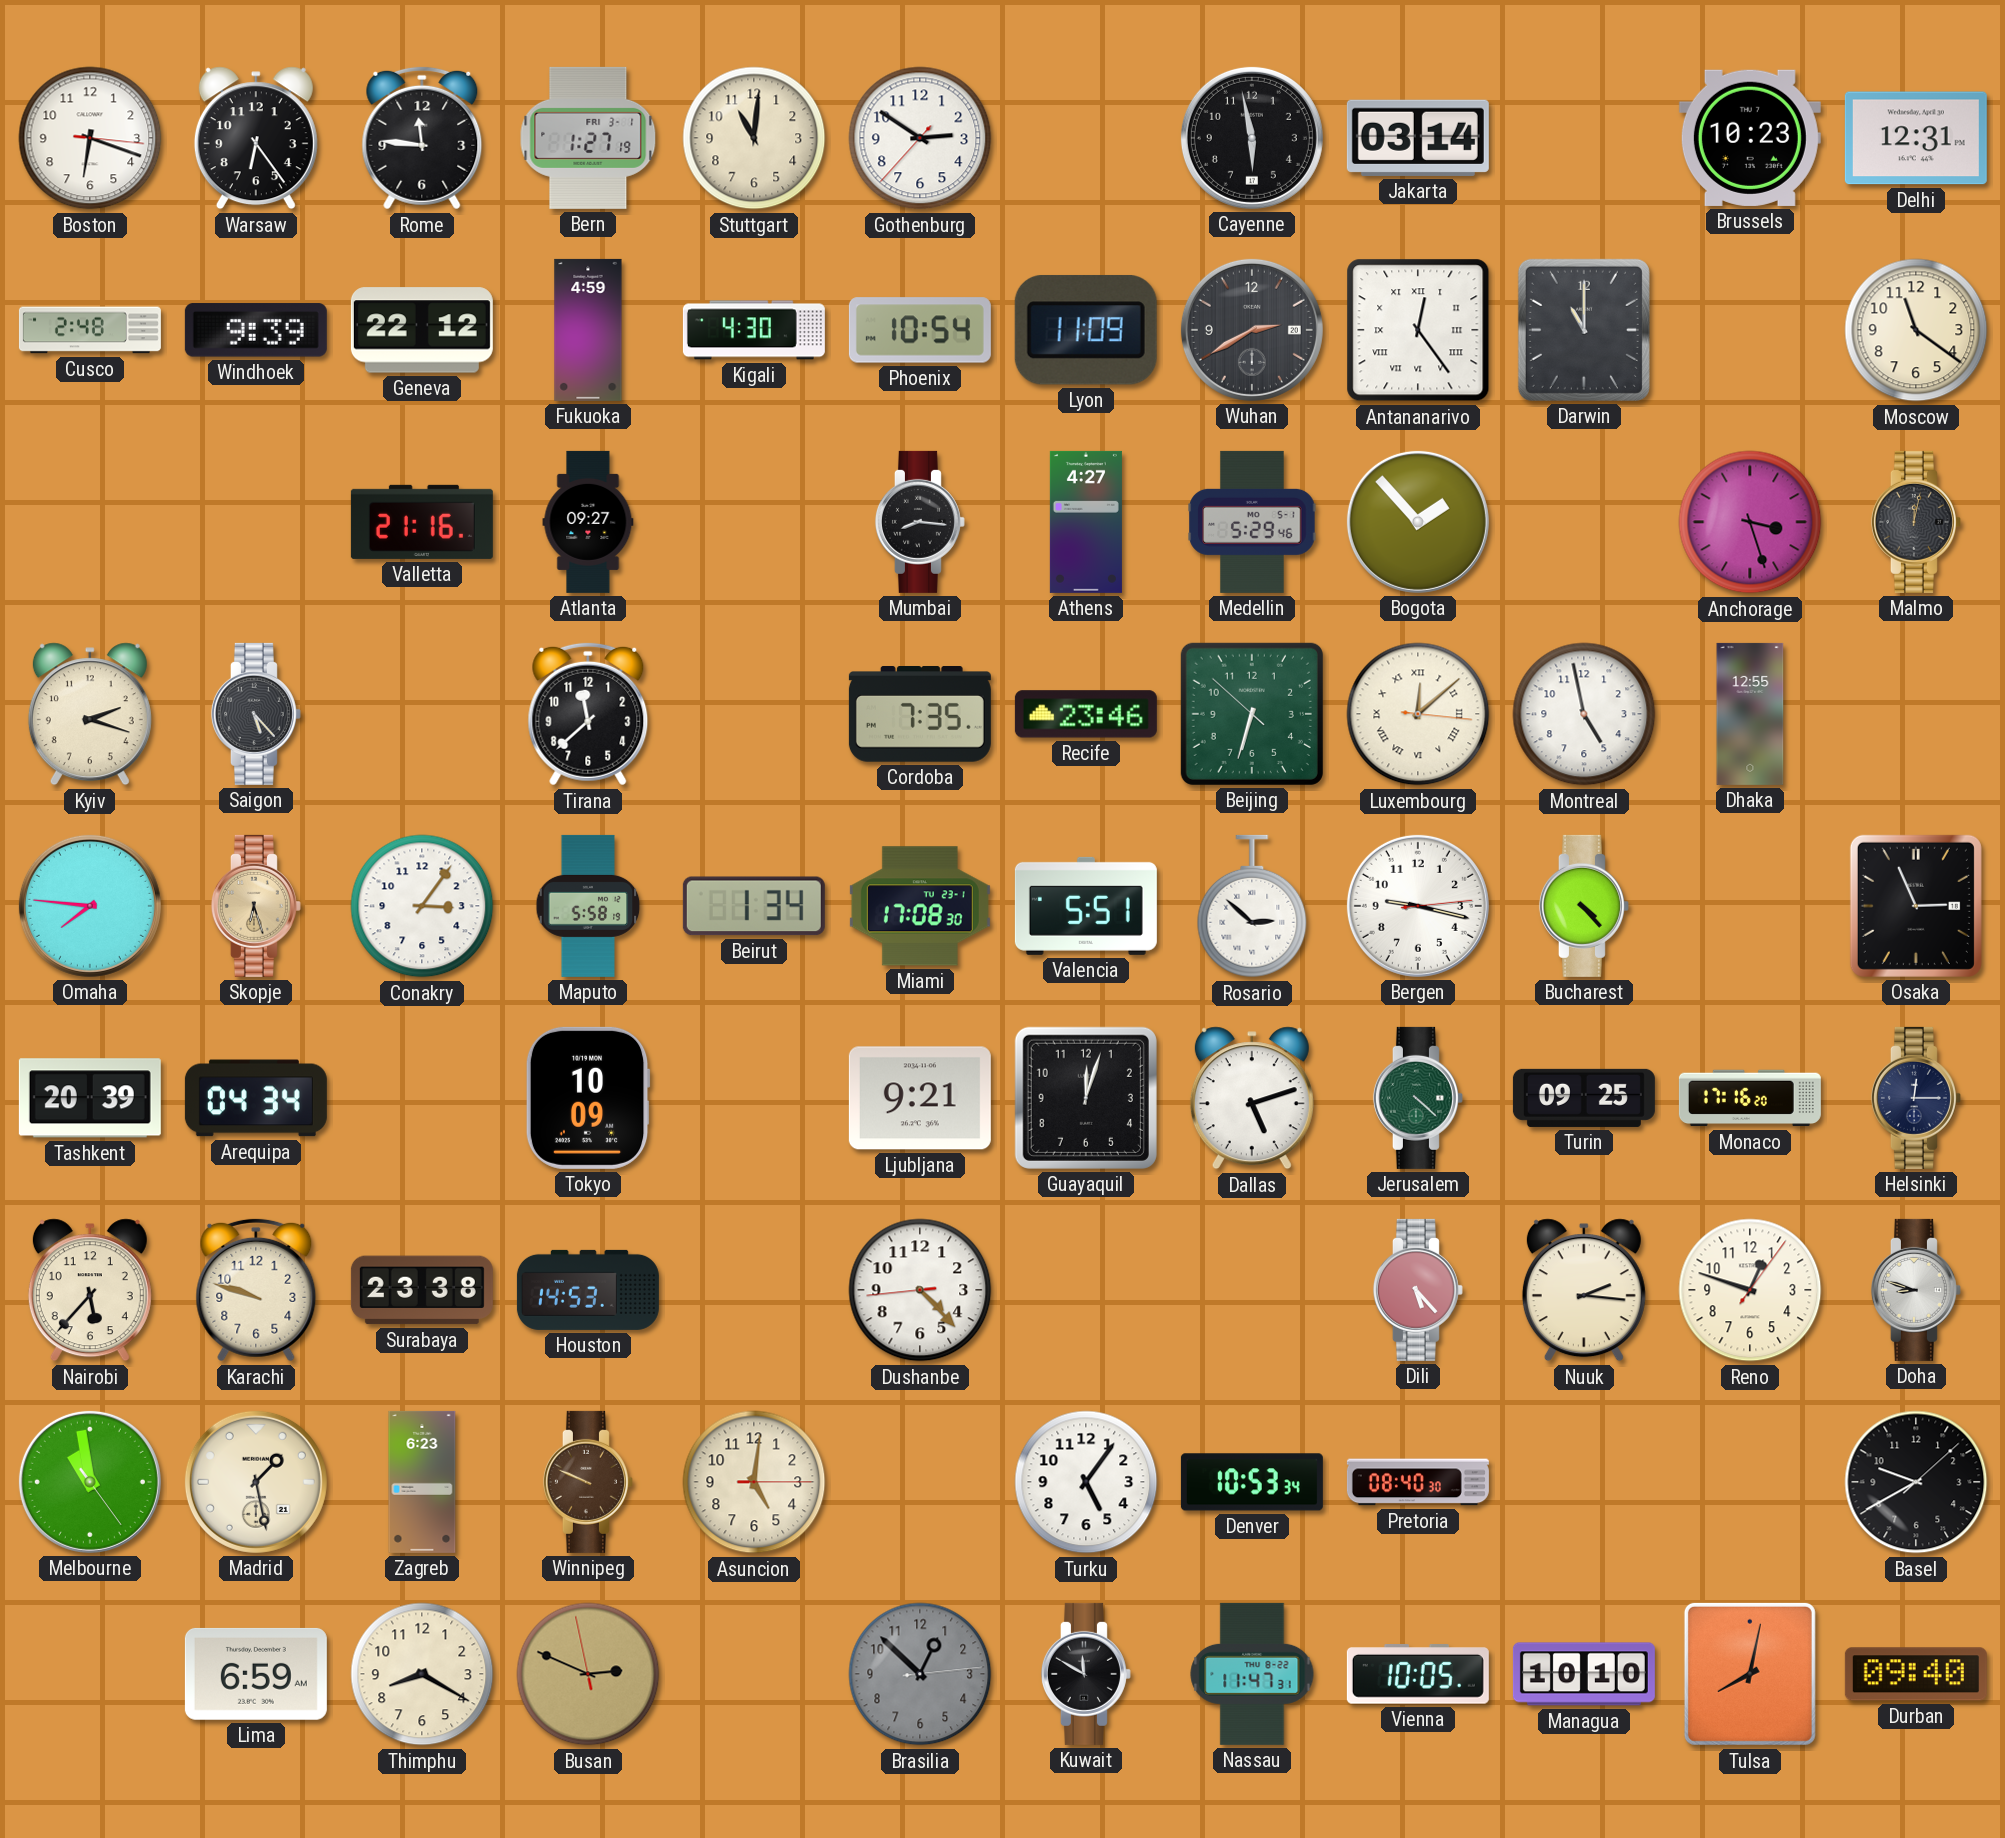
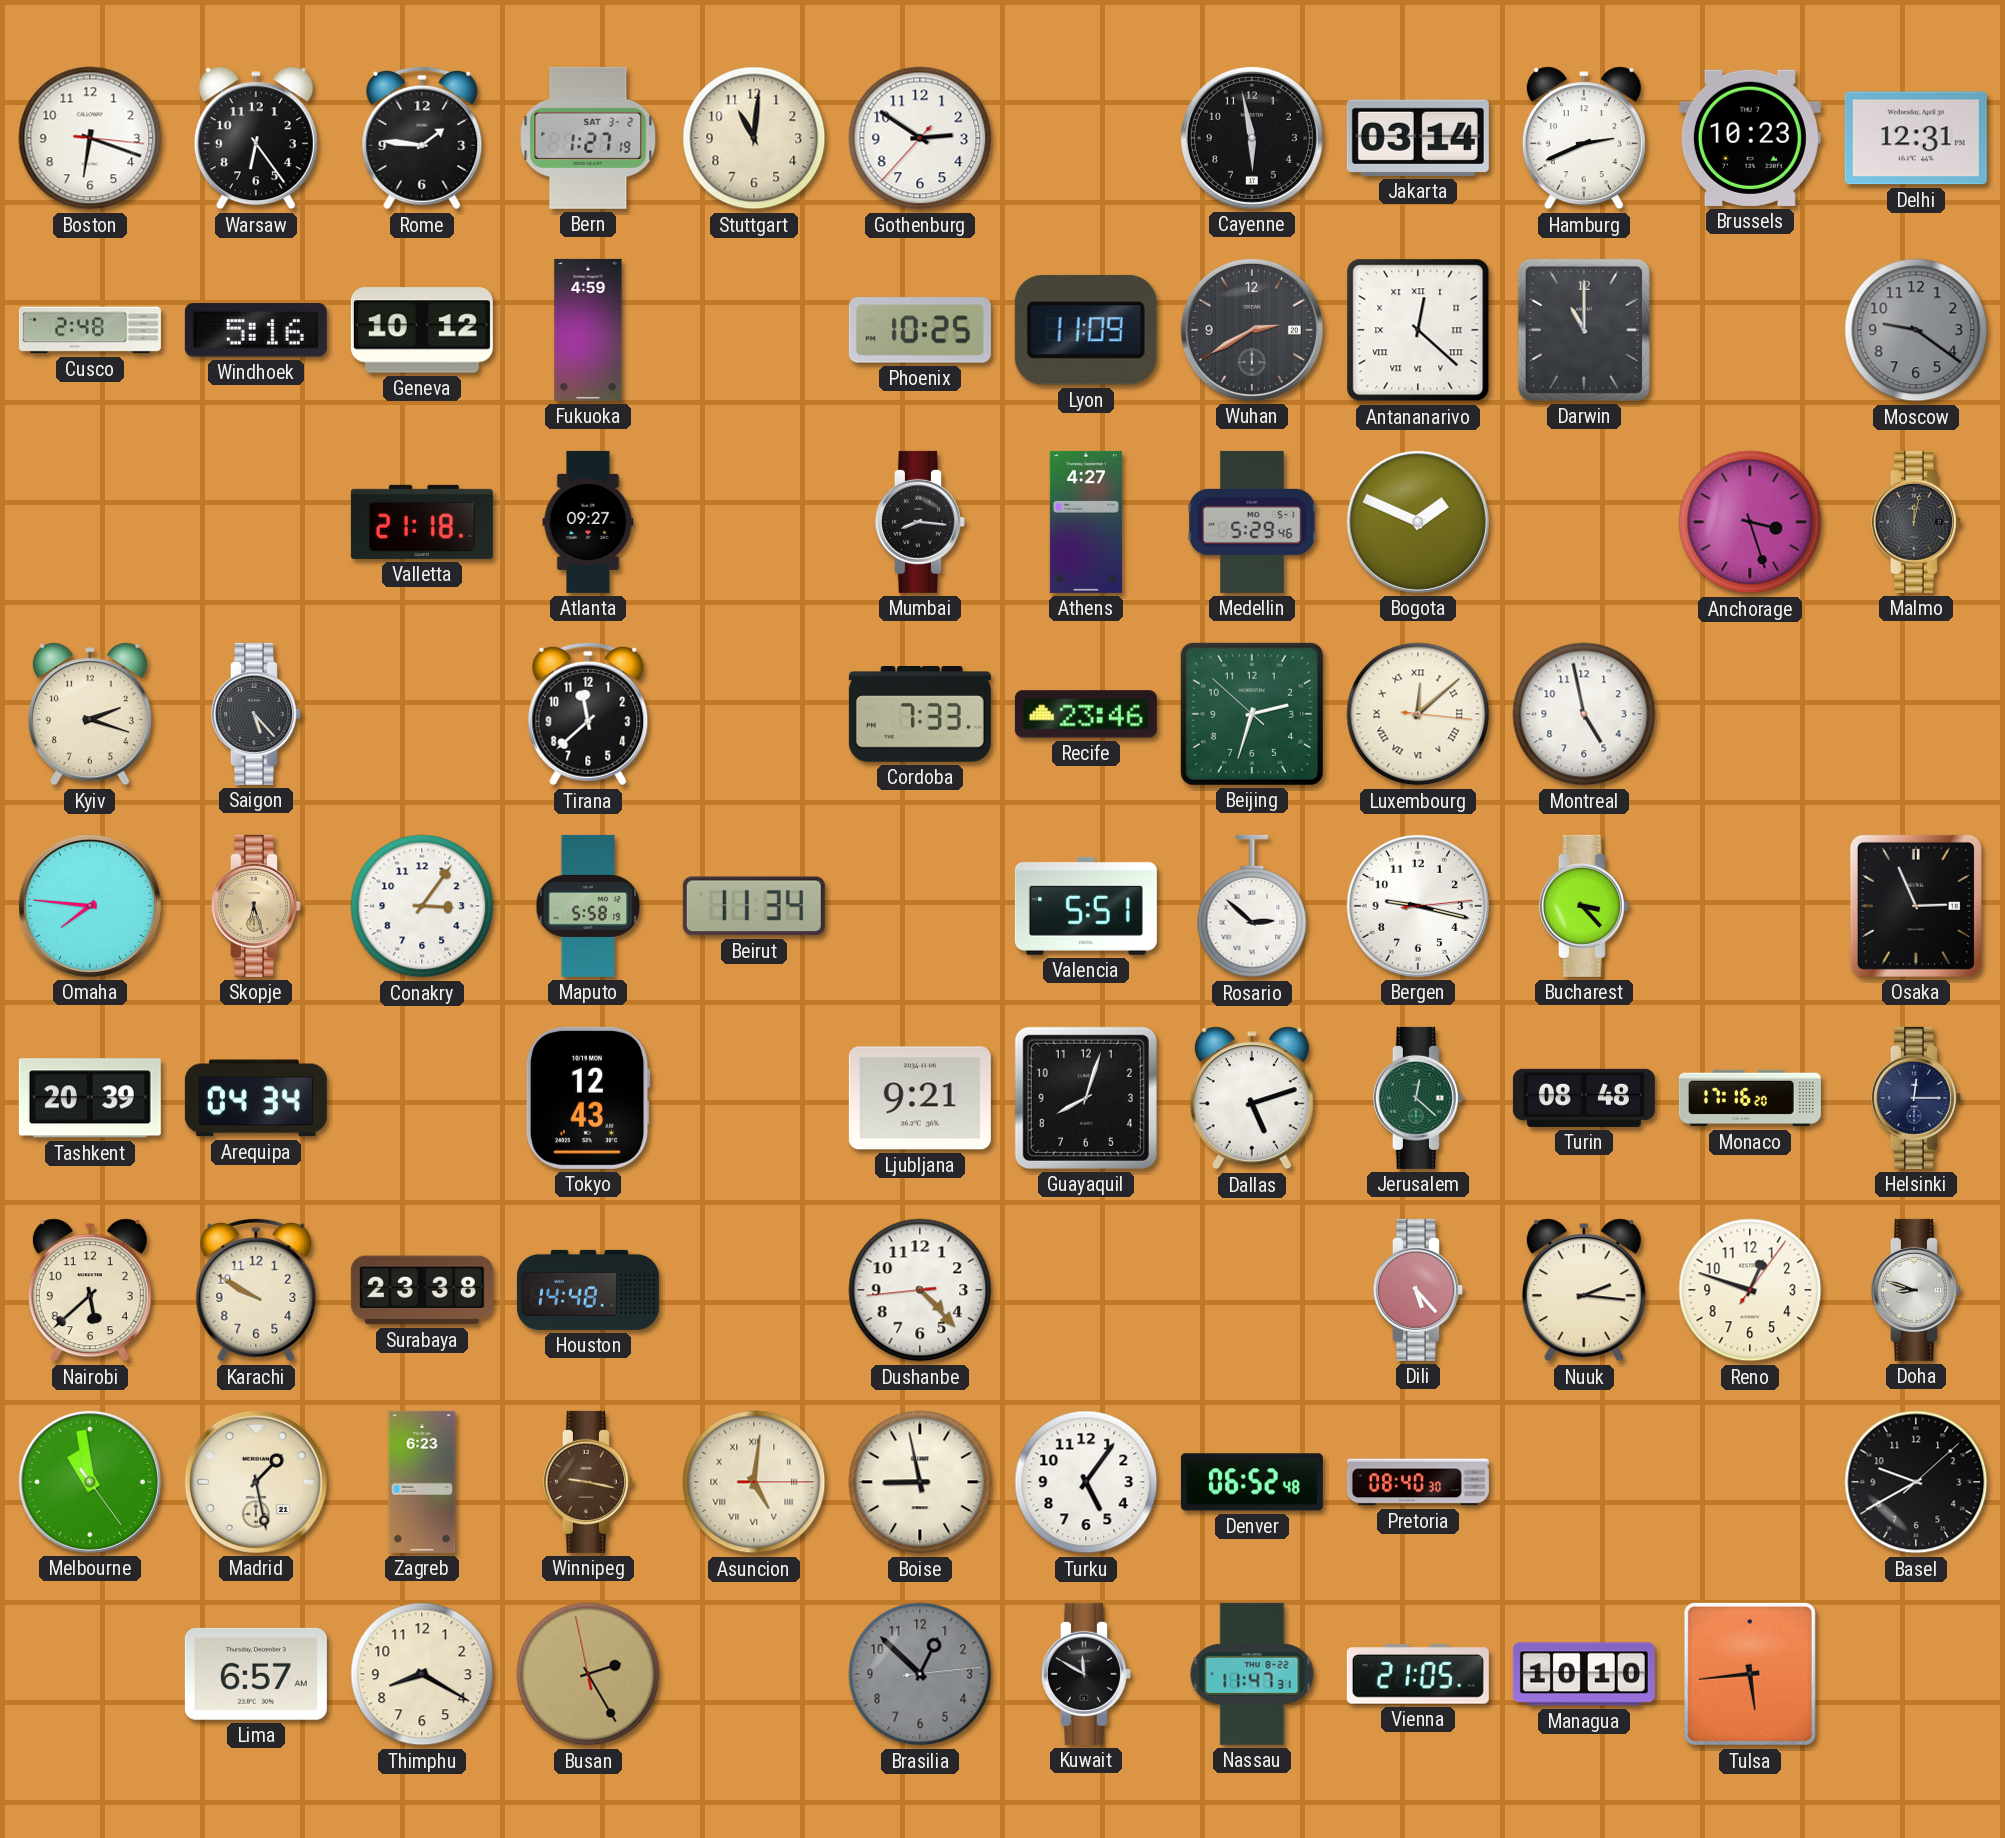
Rome: 11:46 -> 1:46 (422, 138)
Bern date: FRI 3-1 -> SAT 3-2 (588, 138)
Hamburg: none -> 2:41 (1584, 138)
Windhoek: 9:39 -> 5:16 (256, 330)
Geneva: 22:12 -> 10:12 (422, 330)
Kigali: 4:30 -> none (754, 330)
Phoenix: 10:54 -> 10:25 (920, 330)
Antananarivo: 12:24 -> 12:22 (1418, 330)
Moscow: 11:21 -> 9:21 (1916, 330)
Moscow dial: cream -> grey (1916, 330)
Valletta: 21:16 -> 21:18 (422, 522)
Bogota: 1:53 -> 1:49 (1418, 522)
Cordoba: 7:35 -> 7:33 (920, 715)
Beijing: 6:32 -> 2:32 (1252, 714)
Dhaka: 12:55 -> none (1750, 714)
Beirut: 1:34 -> 11:34 (754, 906)
Miami: 17:08 -> none (920, 906)
Bucharest: 4:23 -> 3:23 (1584, 906)
Tokyo: 10:09 -> 12:43 (588, 1098)
Guayaquil: 12:03 -> 8:03 (1086, 1098)
Jerusalem: 4:22 -> 12:22 (1418, 1098)
Turin: 09:25 -> 08:48 (1584, 1098)
Nairobi: 5:37 -> 5:38 (90, 1290)
Karachi: 9:48 -> 9:50 (256, 1290)
Houston: 14:53 -> 14:48 (588, 1290)
Winnipeg: 9:49 -> 9:17 (588, 1482)
Asuncion numerals: Arabic -> Roman (754, 1482)
Boise: none -> 8:58 (920, 1482)
Denver: 10:53 -> 06:52 (1252, 1482)
Lima: 6:59 -> 6:57 (256, 1674)
Busan: 2:48 -> 2:24 (588, 1674)
Vienna: 10:05 -> 21:05 (1418, 1675)
Tulsa: 8:02 -> 5:44 (1750, 1674)
Durban: 09:40 -> none (1916, 1674)
